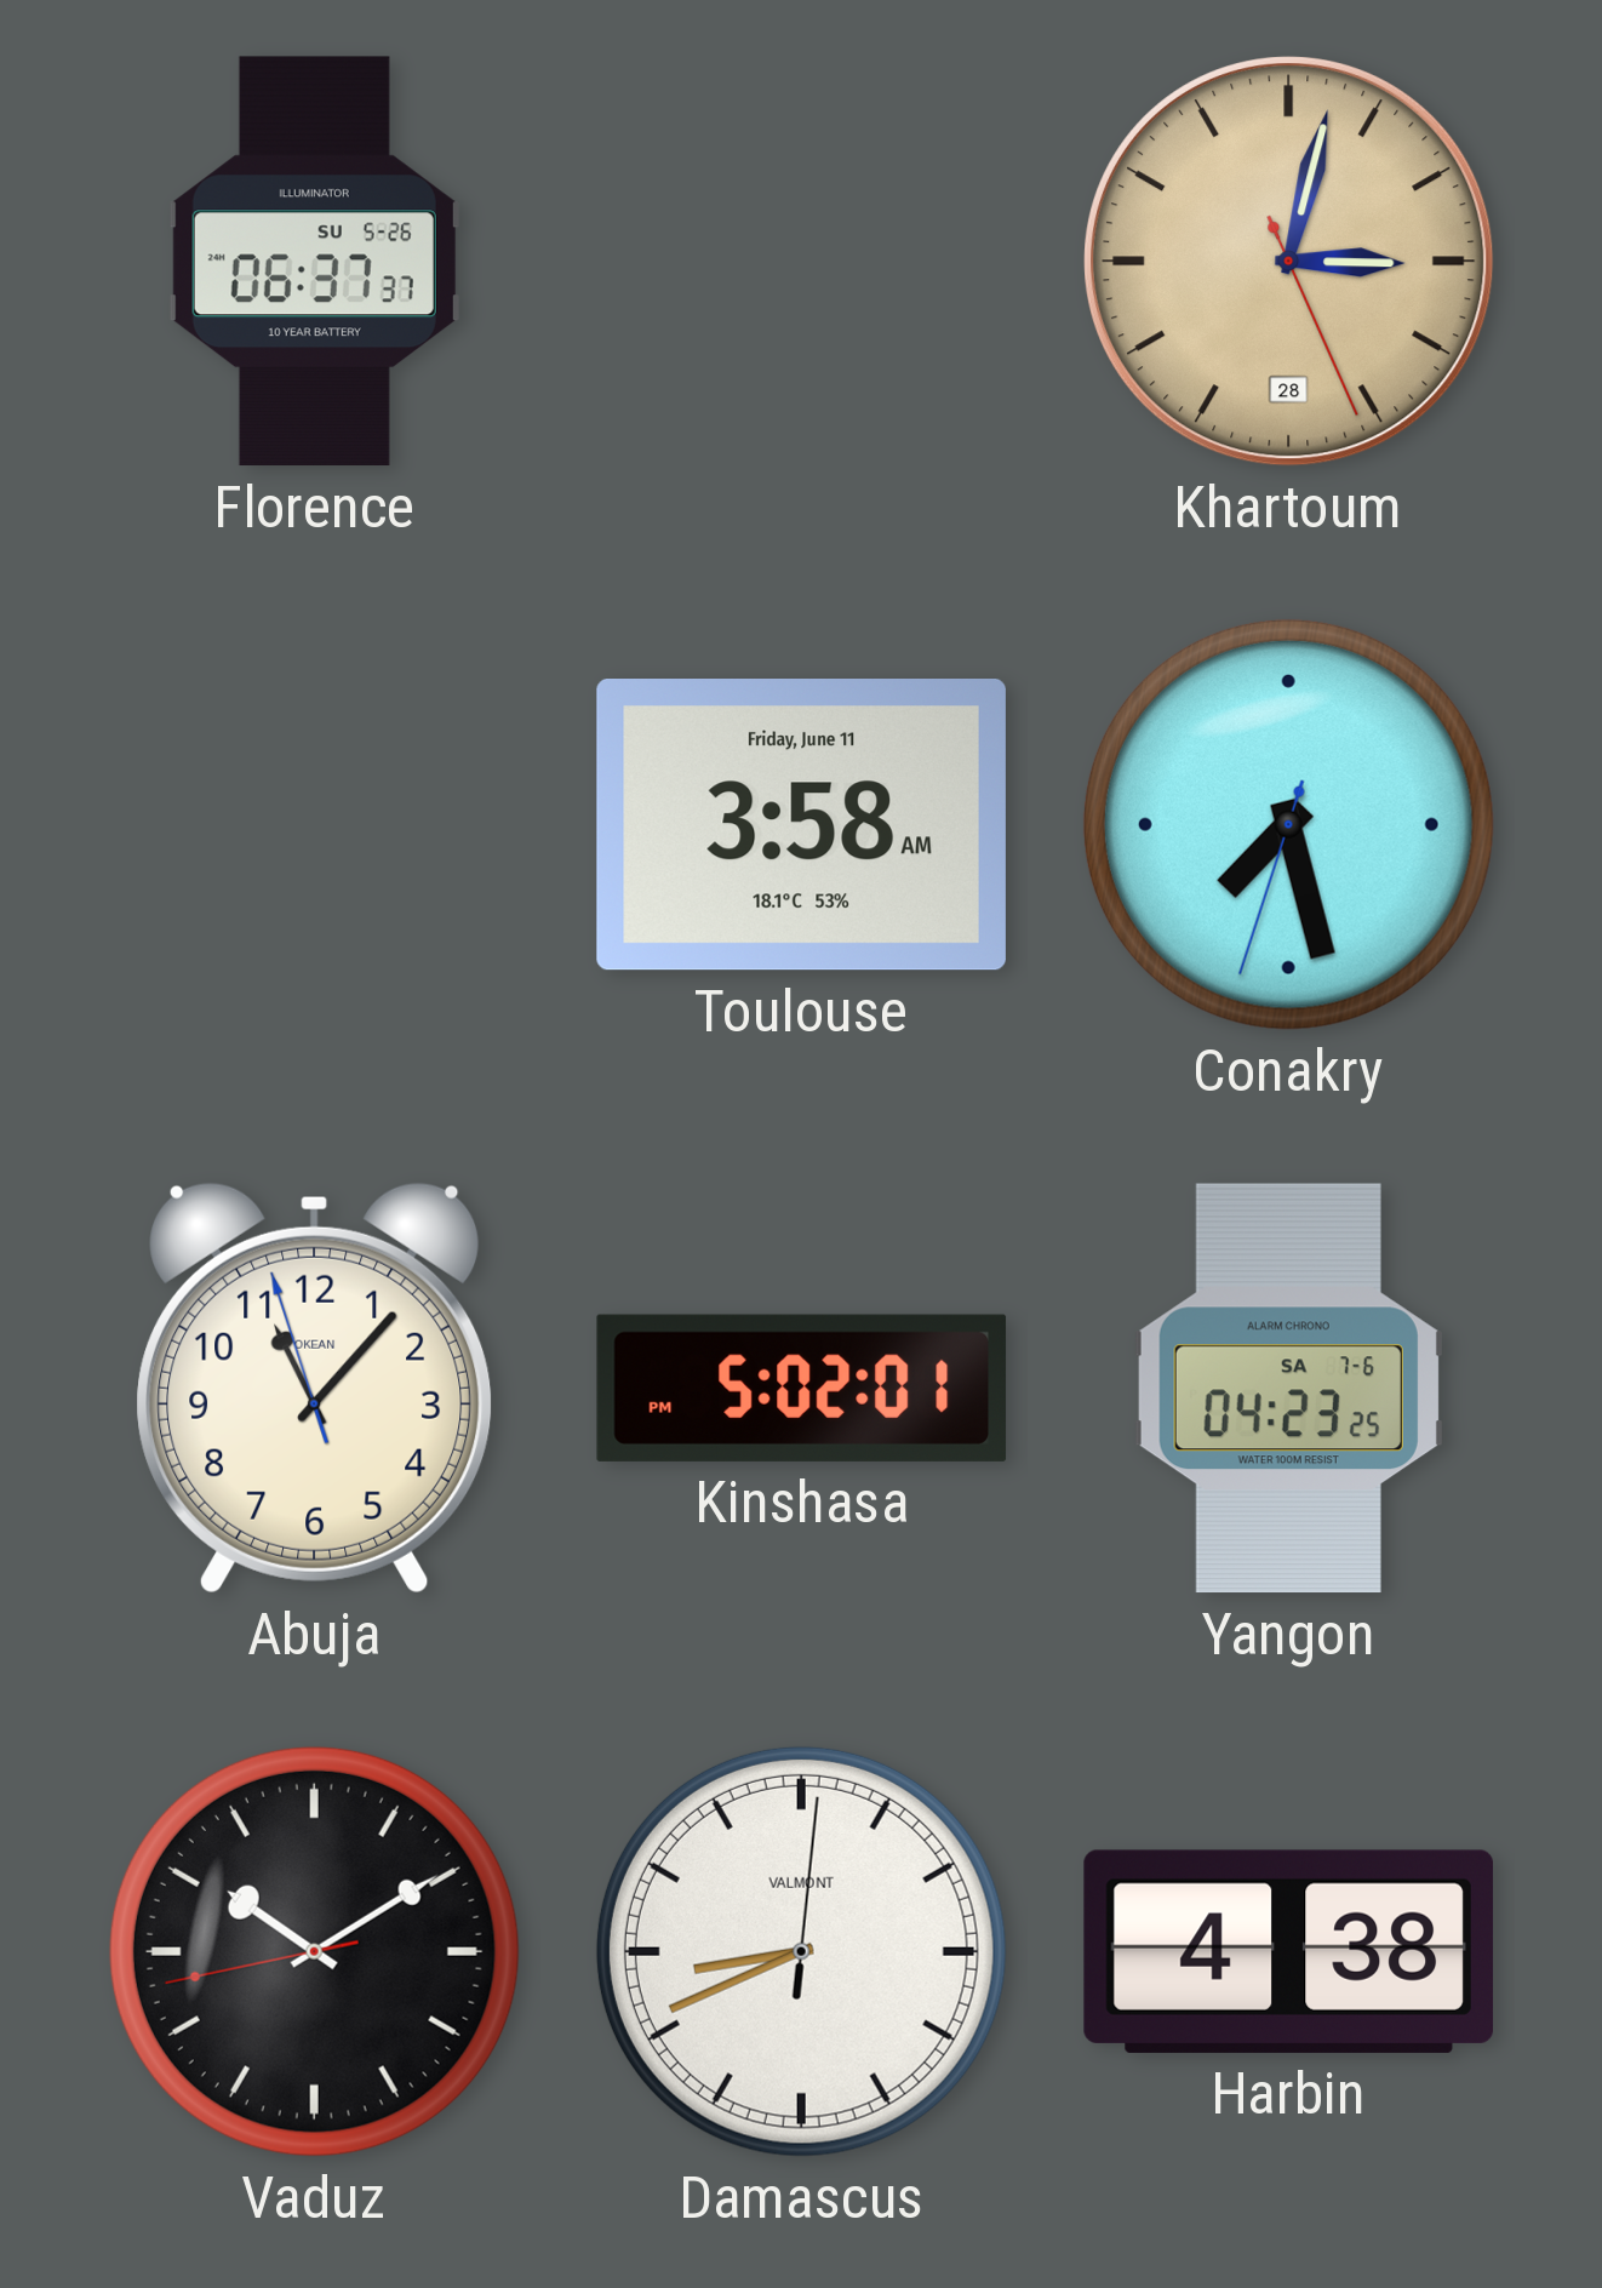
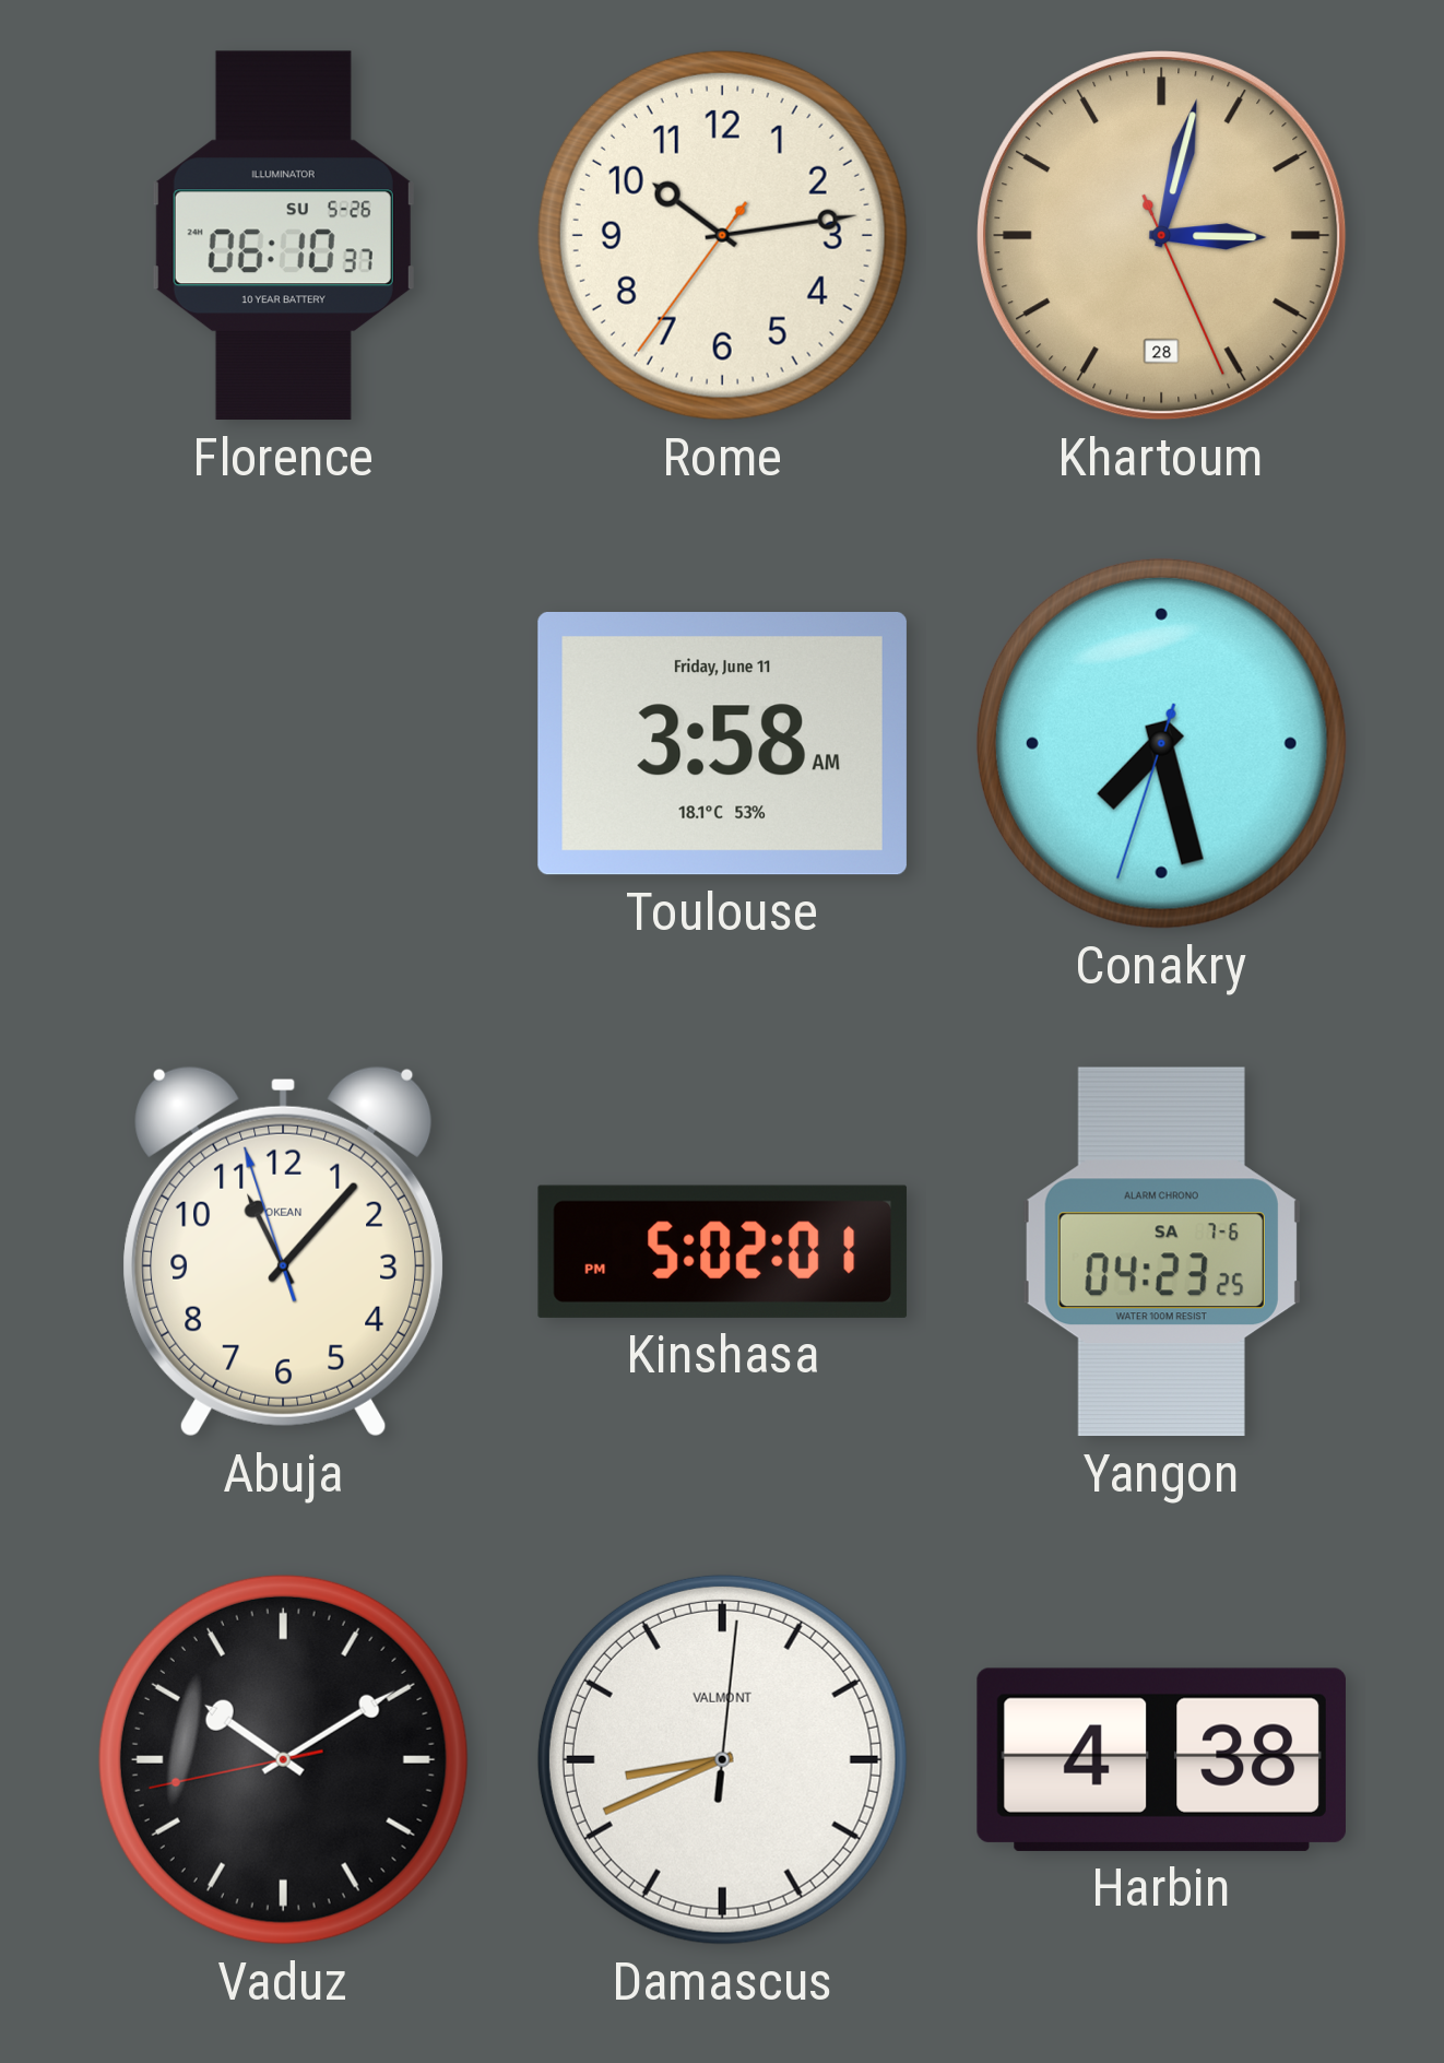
Florence: 06:37 -> 06:10 (283, 236)
Rome: none -> 10:13 (722, 235)
